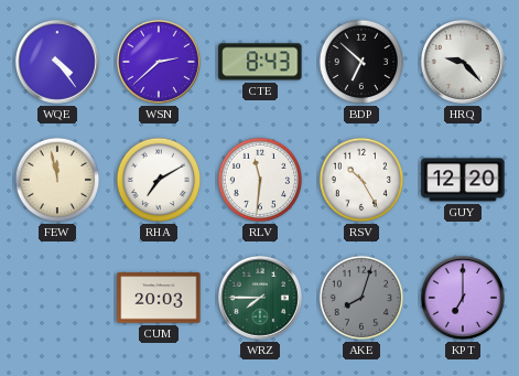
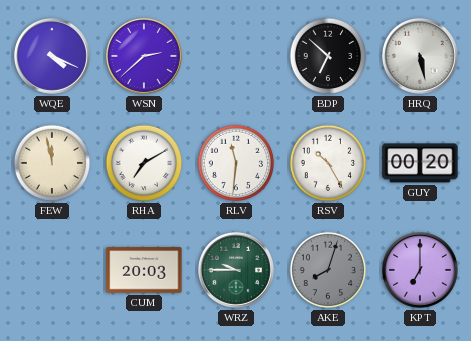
WQE: 4:24 -> 4:19 (52, 56)
CTE: 8:43 -> none (260, 62)
HRQ: 9:23 -> 5:28 (420, 56)
GUY: 12:20 -> 00:20 (420, 163)
WRZ: 7:45 -> 9:45 (236, 270)
